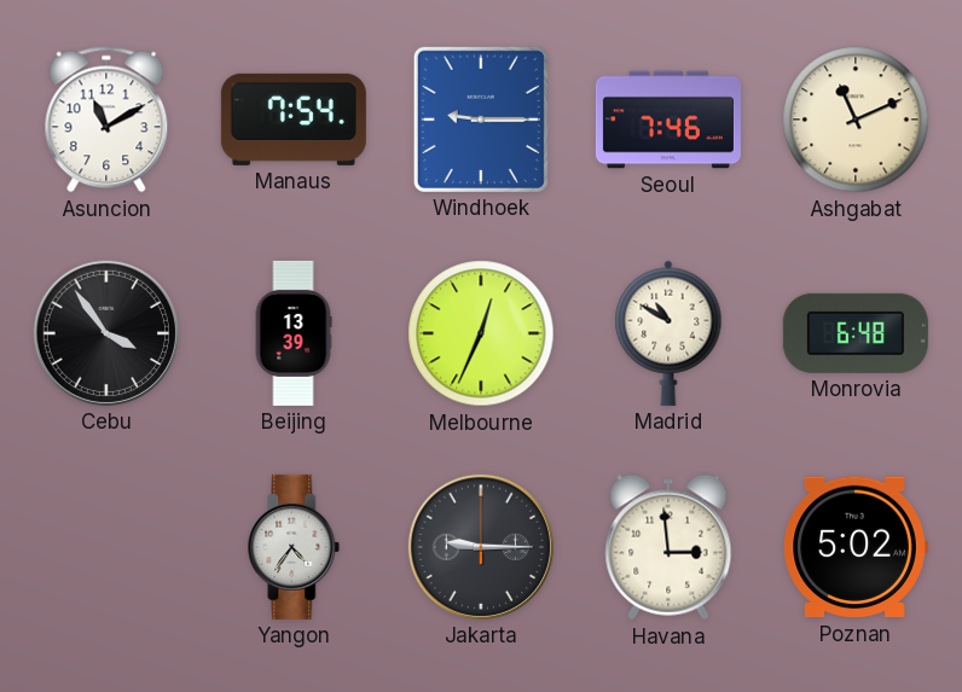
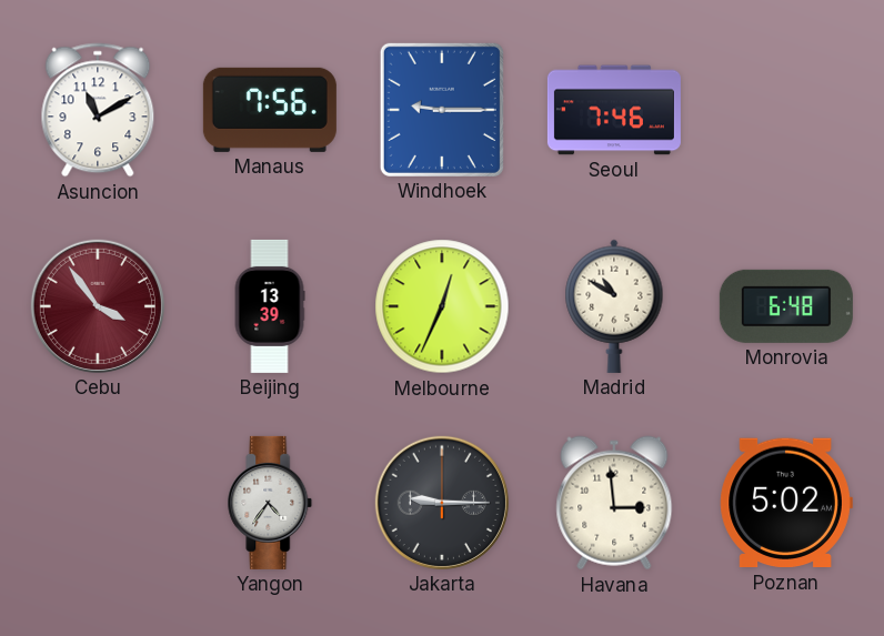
Manaus: 7:54 -> 7:56 (270, 110)
Ashgabat: 11:11 -> none (856, 120)
Cebu dial: black -> burgundy (98, 306)
